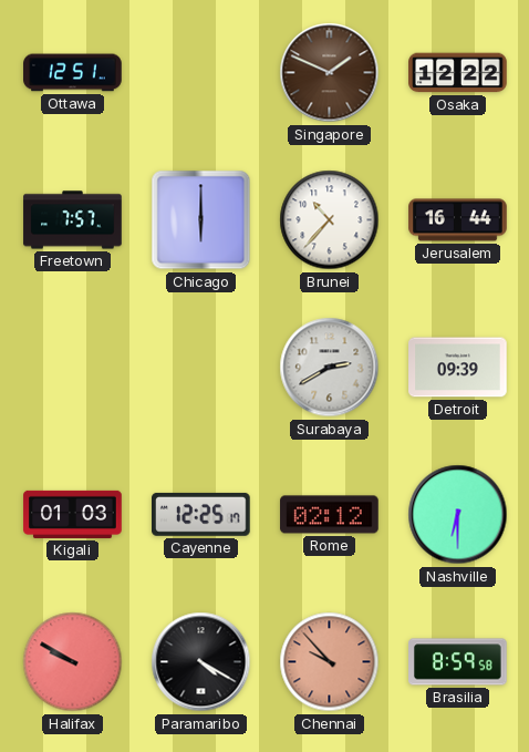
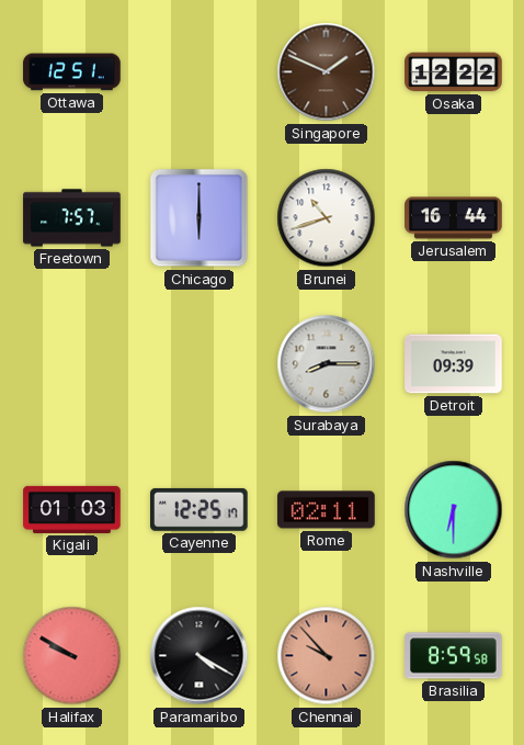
Brunei: 10:37 -> 10:42 (327, 218)
Surabaya: 2:40 -> 8:15 (327, 364)
Rome: 02:12 -> 02:11 (327, 510)
